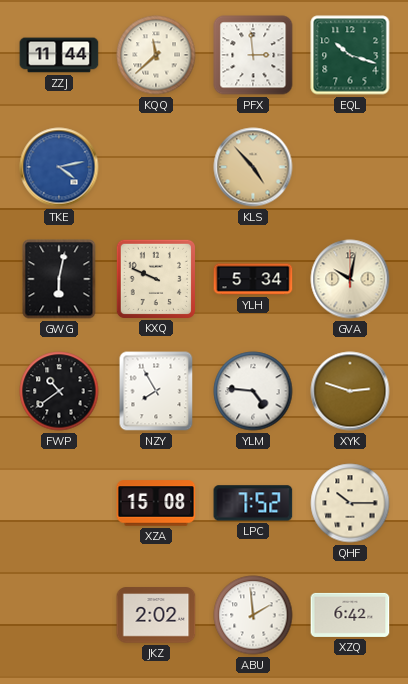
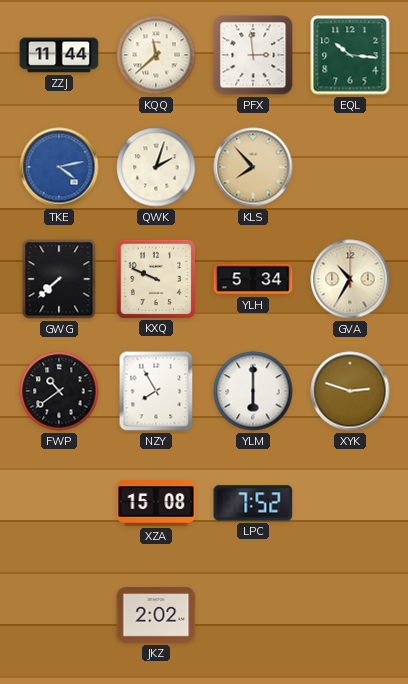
EQL: 10:18 -> 10:16 (350, 55)
QWK: none -> 2:03 (156, 167)
KLS: 4:53 -> 7:53 (253, 167)
GWG: 6:02 -> 7:38 (59, 279)
GVA: 10:02 -> 10:35 (350, 279)
YLM: 4:46 -> 6:00 (253, 391)
QHF: 10:15 -> none (350, 503)
ABU: 1:59 -> none (253, 615)
XZQ: 6:42 -> none (350, 615)
